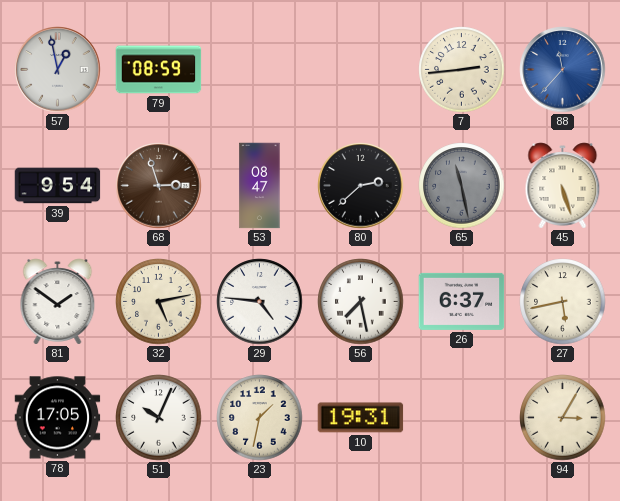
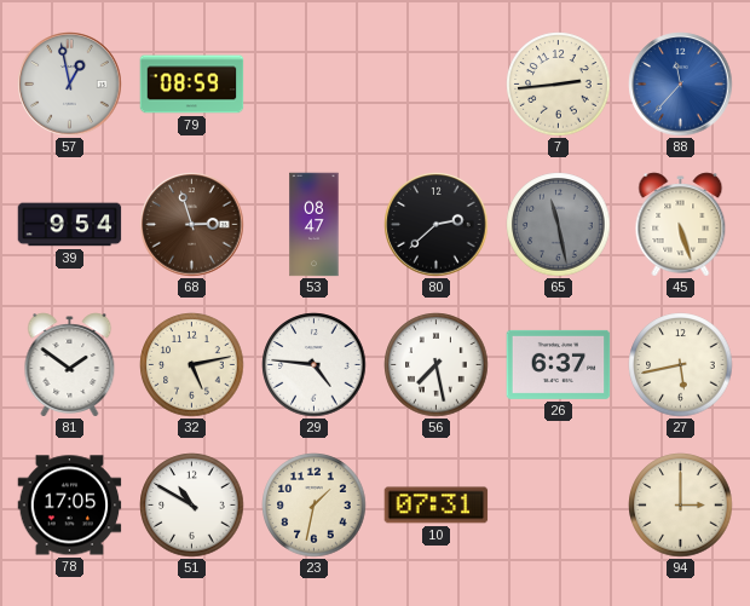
51: 10:04 -> 10:50 (192, 506)
10: 19:31 -> 07:31 (437, 506)
94: 3:05 -> 3:00 (681, 506)
